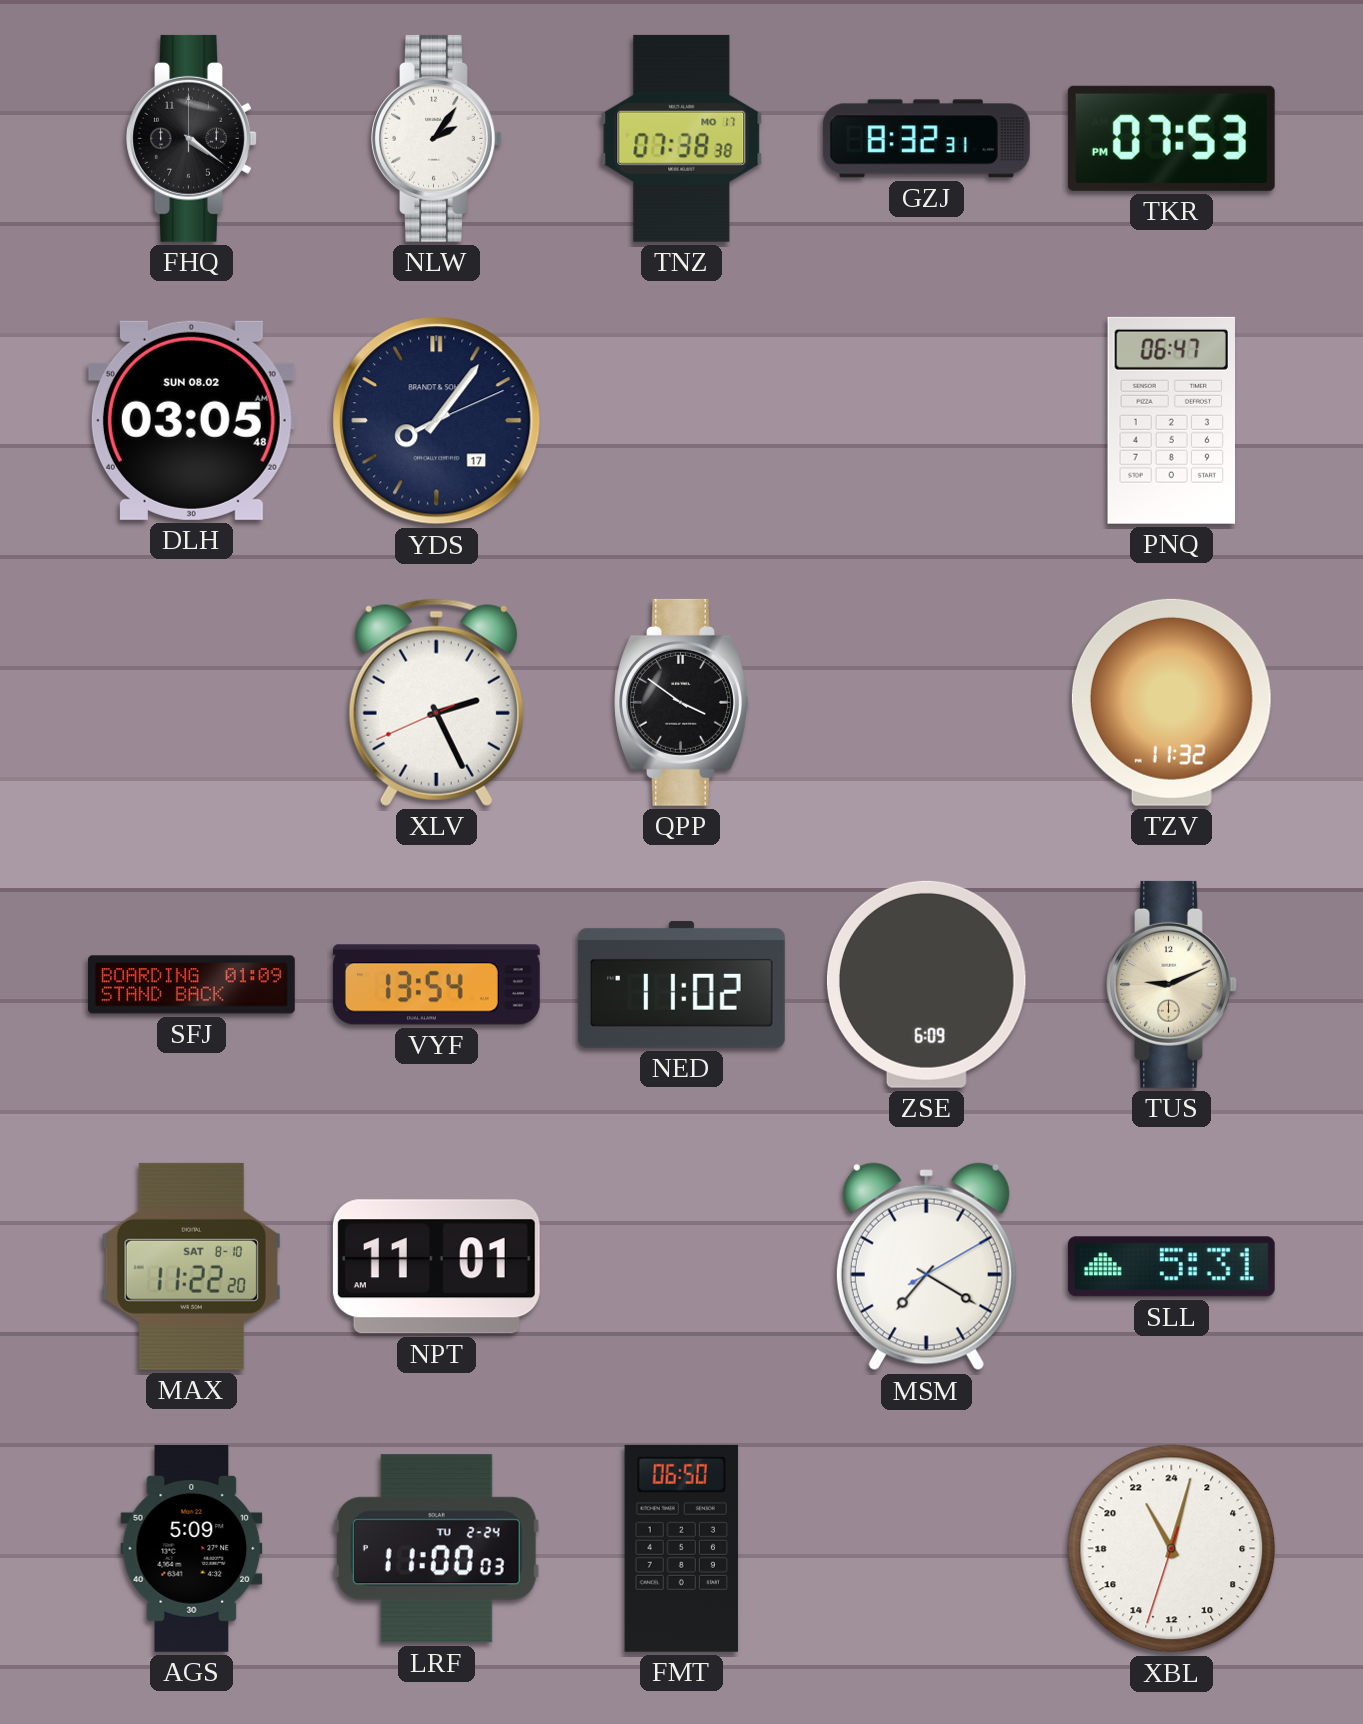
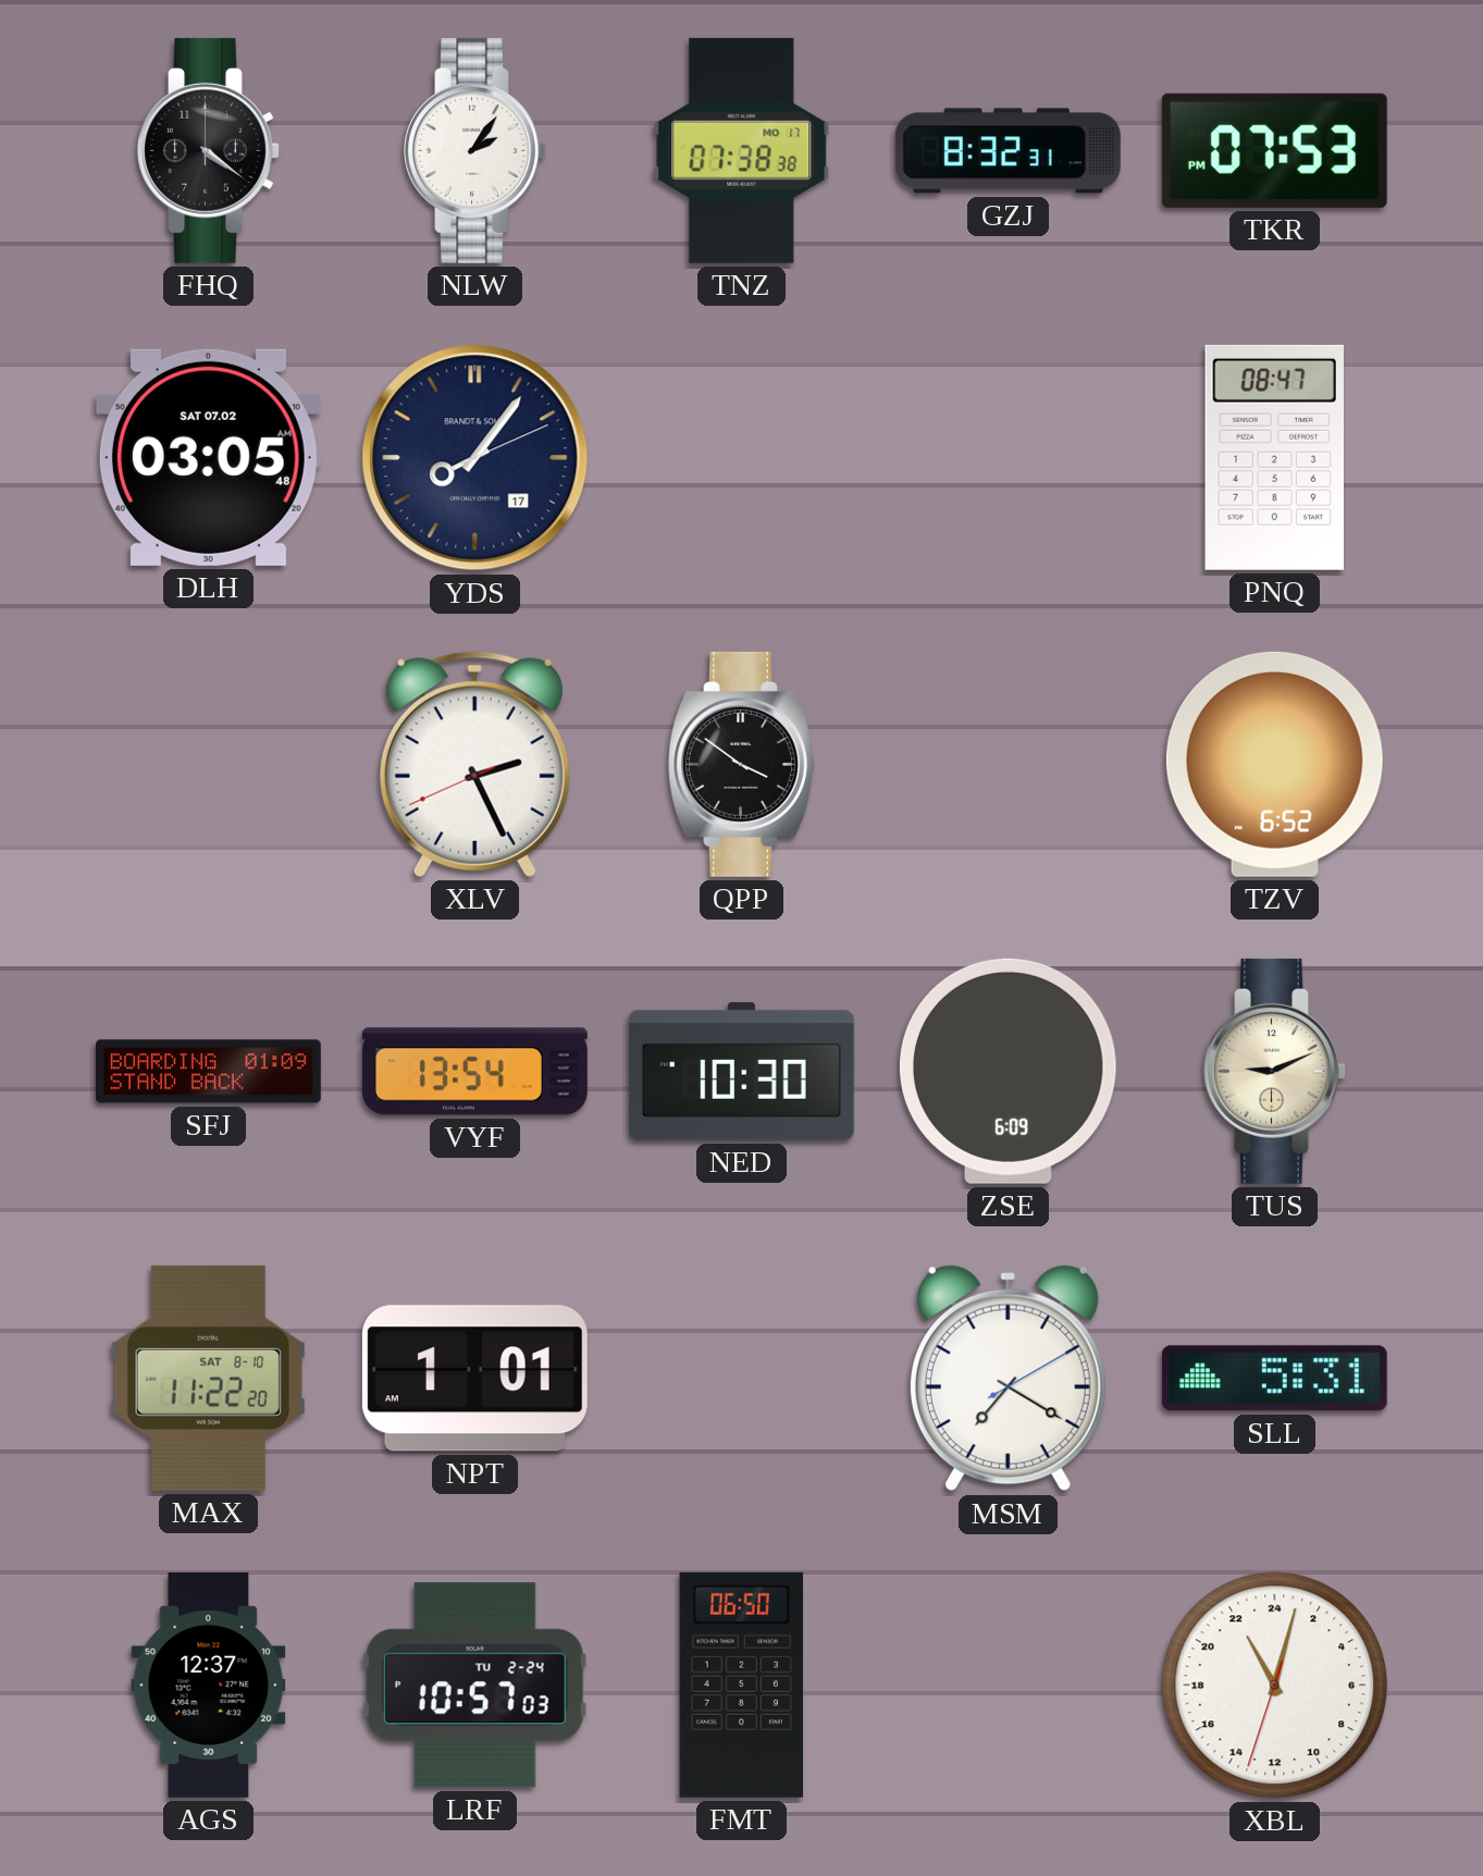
DLH date: SUN 08.02 -> SAT 07.02 (208, 457)
PNQ: 06:47 -> 08:47 (1274, 457)
TZV: 11:32 -> 6:52 (1274, 764)
NED: 11:02 -> 10:30 (741, 1071)
NPT: 11:01 -> 1:01 (474, 1379)
AGS: 5:09 -> 12:37 (209, 1684)
LRF: 11:00 -> 10:57 (474, 1686)
